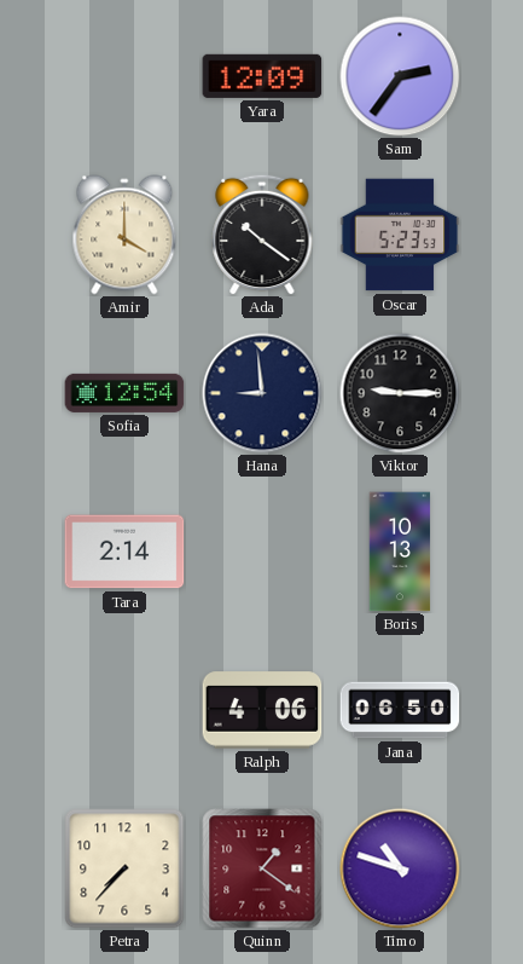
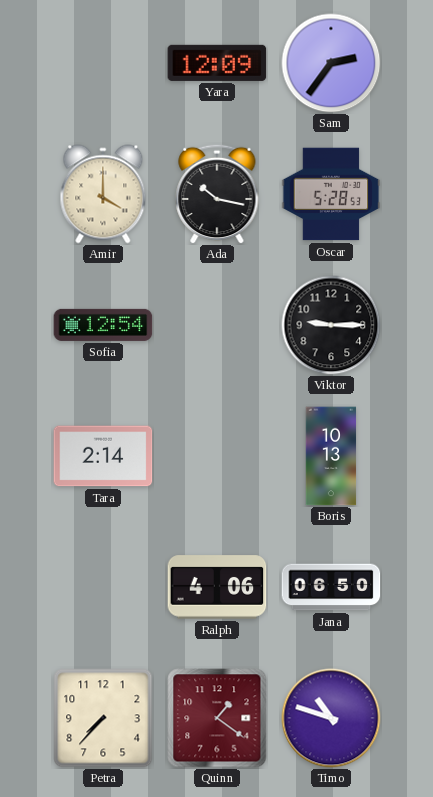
Ada: 10:21 -> 10:17 (217, 194)
Oscar: 5:23 -> 5:28 (331, 194)
Hana: 8:59 -> none (262, 393)
